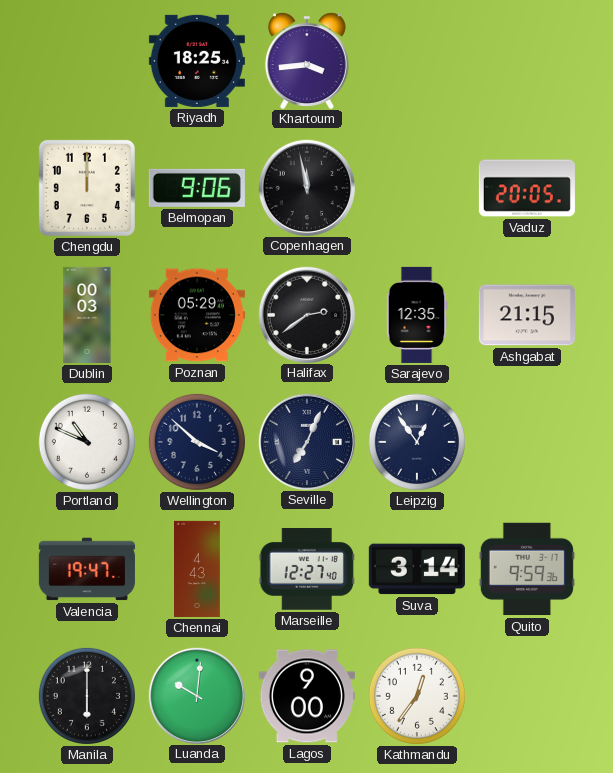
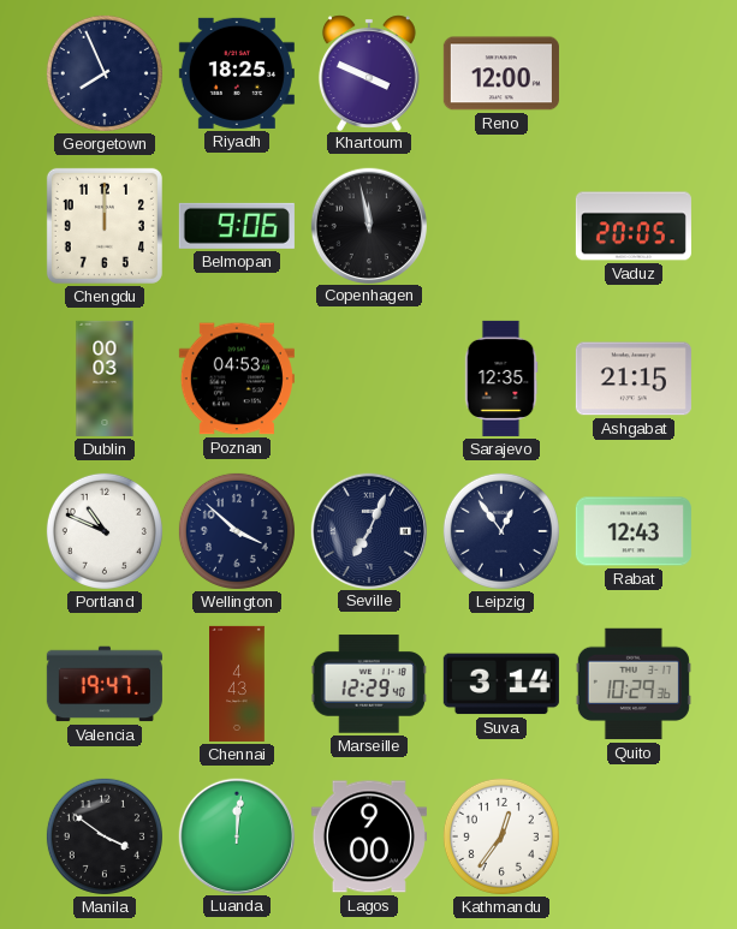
Georgetown: none -> 7:56 (105, 73)
Khartoum: 3:44 -> 3:49 (369, 72)
Reno: none -> 12:00 (501, 73)
Poznan: 05:29 -> 04:53 (237, 379)
Halifax: 2:39 -> none (306, 314)
Rabat: none -> 12:43 (634, 531)
Marseille: 12:27 -> 12:29 (369, 684)
Quito: 9:59 -> 10:29 (634, 684)
Manila: 6:00 -> 3:51 (105, 836)
Luanda: 10:01 -> 12:01 (236, 835)
